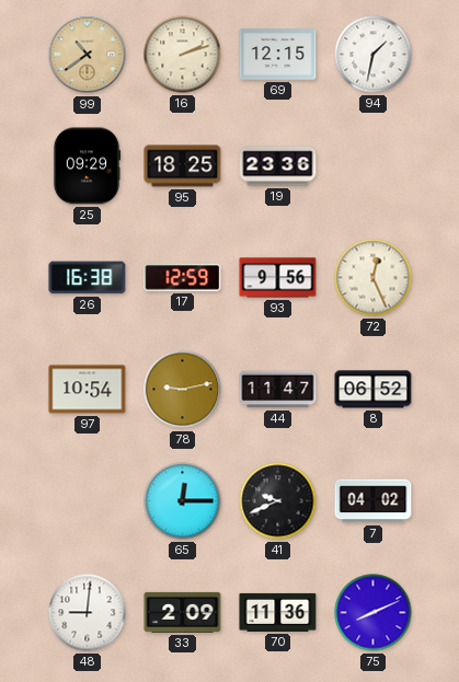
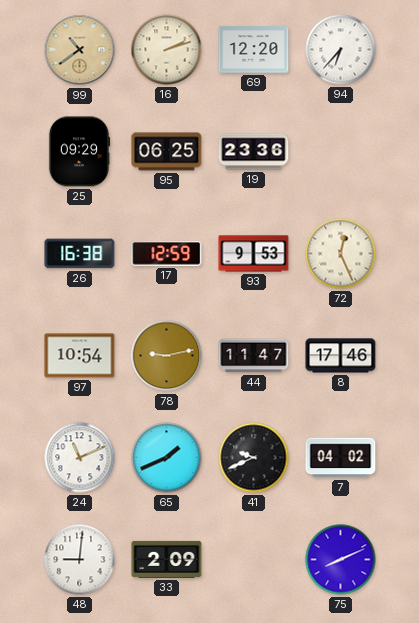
69: 12:15 -> 12:20 (254, 50)
94: 1:32 -> 6:37 (341, 50)
95: 18:25 -> 06:25 (167, 152)
93: 9:56 -> 9:53 (254, 254)
8: 06:52 -> 17:46 (341, 356)
24: none -> 11:11 (80, 458)
65: 12:15 -> 1:41 (167, 458)
70: 11:36 -> none (278, 612)
